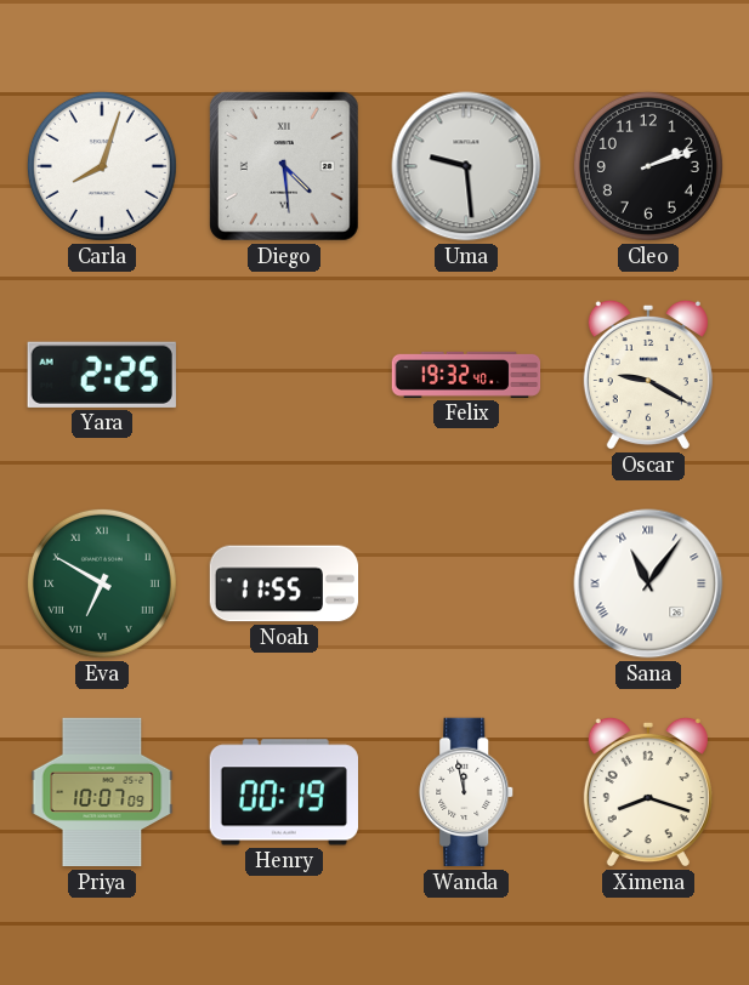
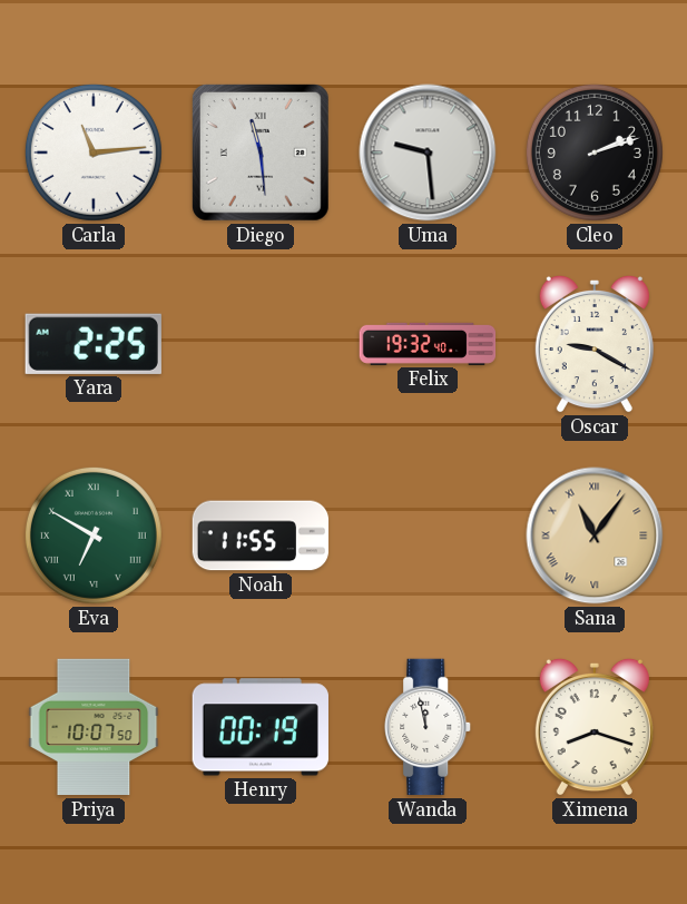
Carla: 8:03 -> 11:14 (94, 153)
Diego: 4:29 -> 11:29 (261, 153)
Sana dial: white -> champagne (595, 535)
Priya: 10:07:09 -> 10:07:50 (94, 727)
